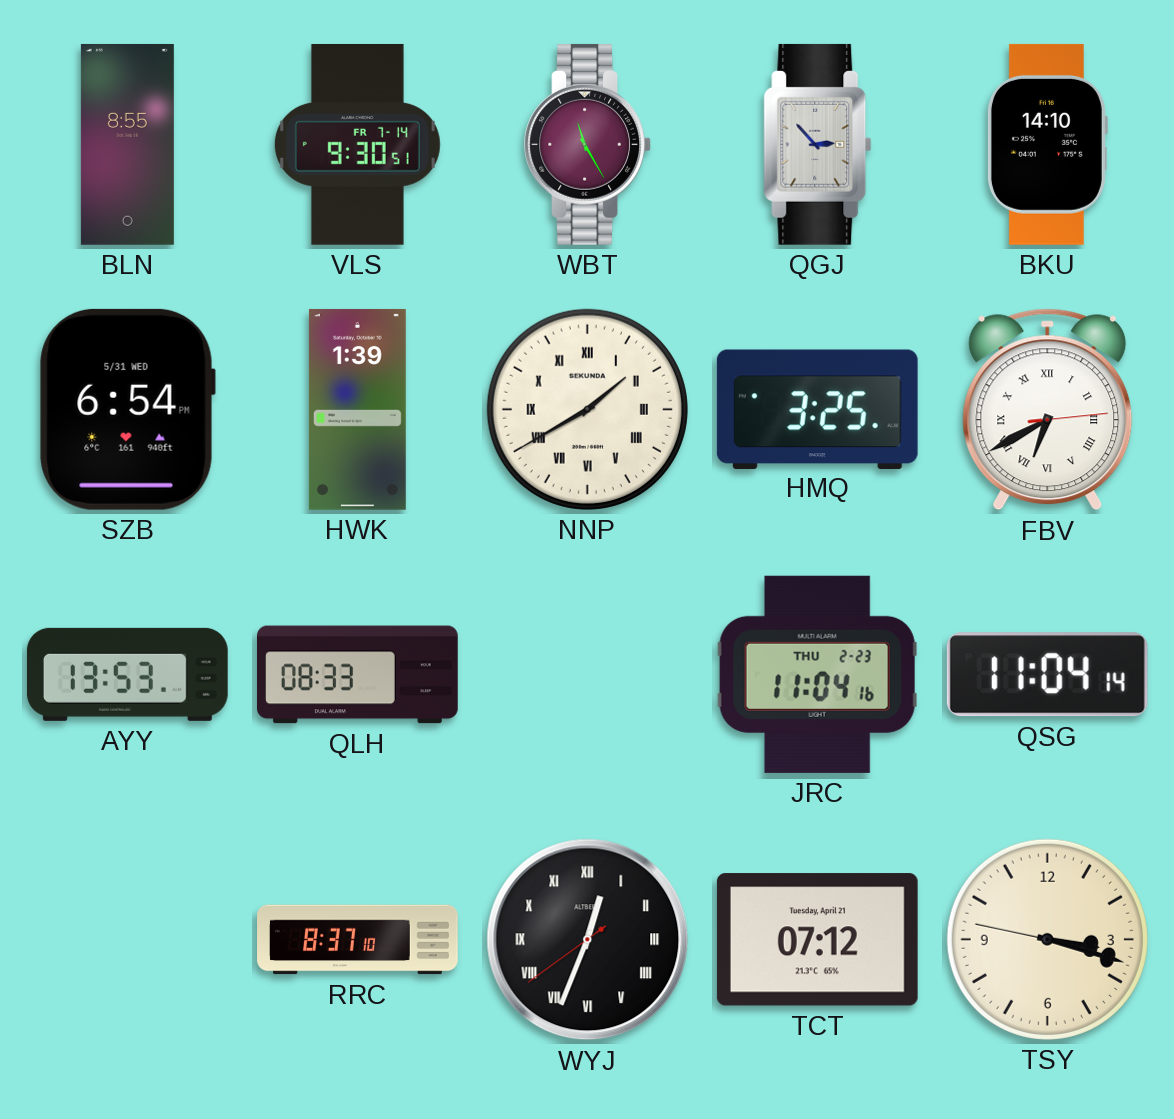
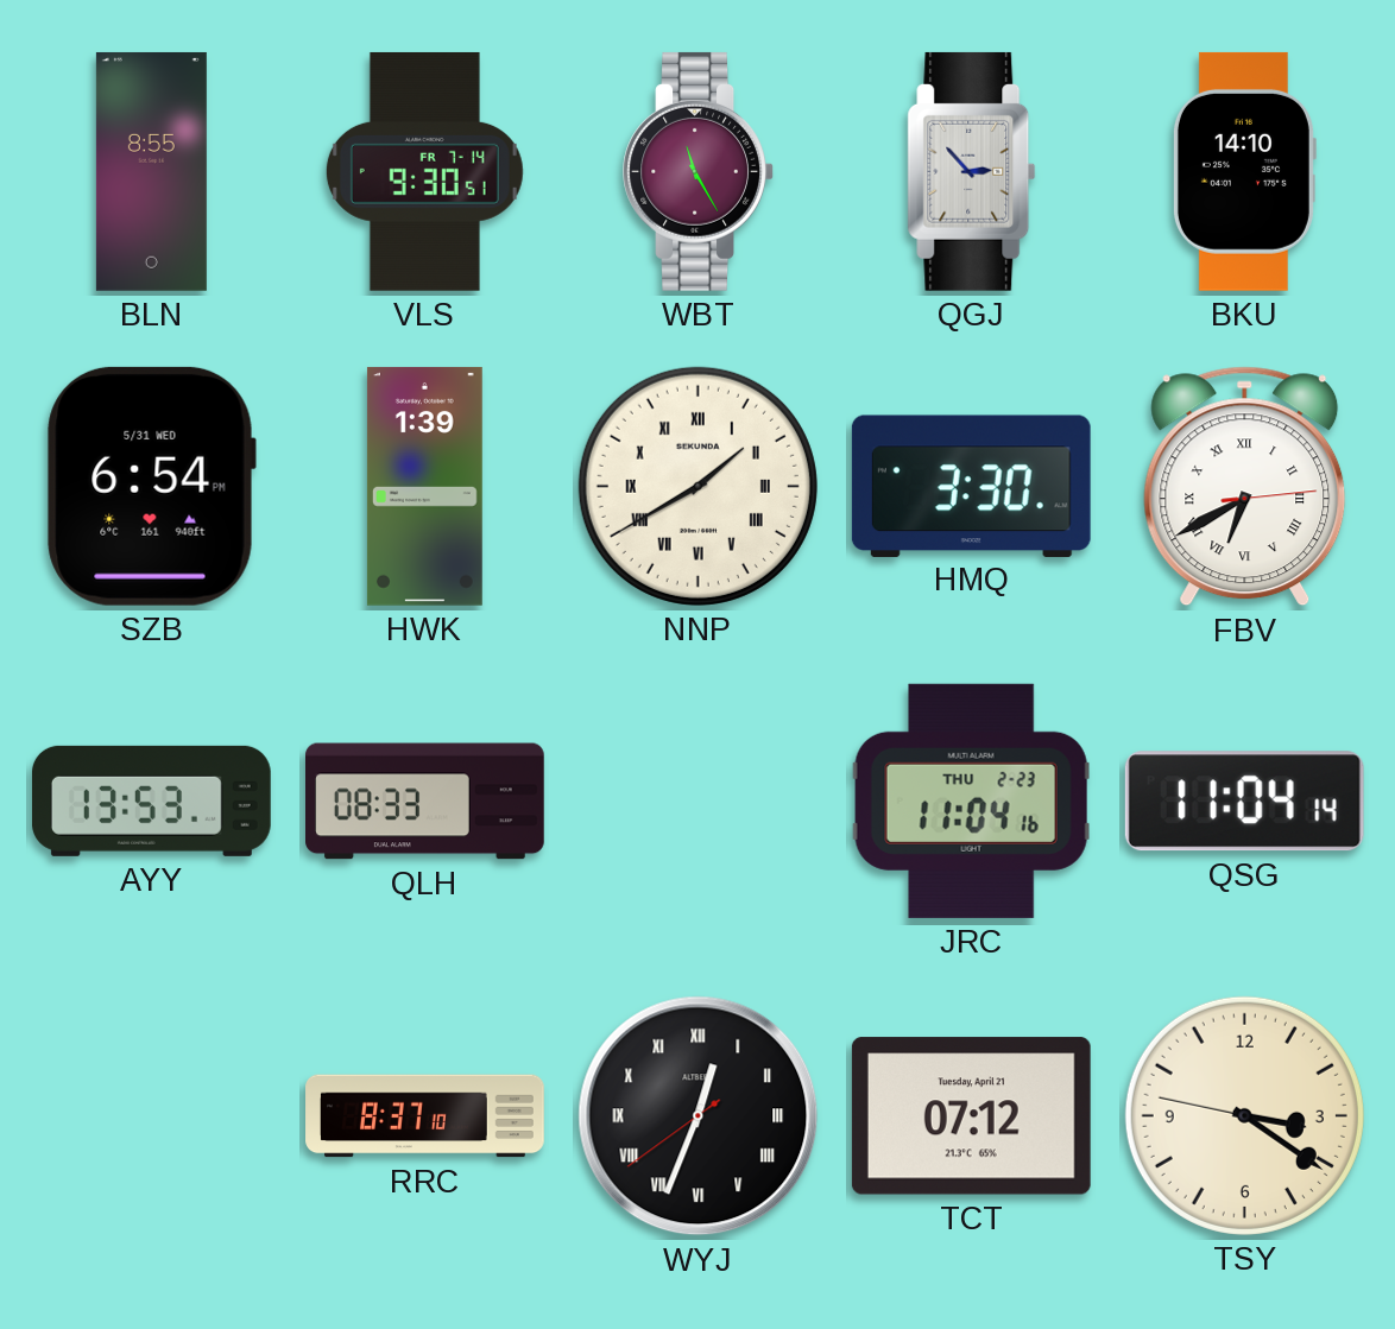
HMQ: 3:25 -> 3:30 (971, 486)
TSY: 3:17 -> 3:20 (1244, 1115)
